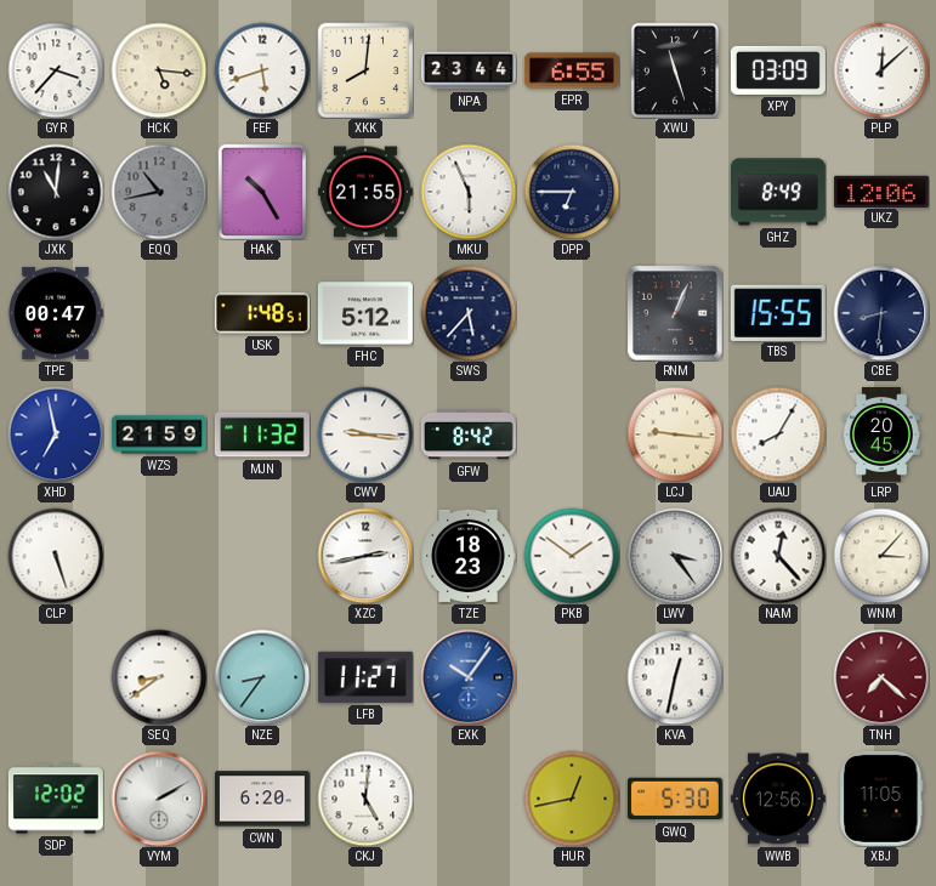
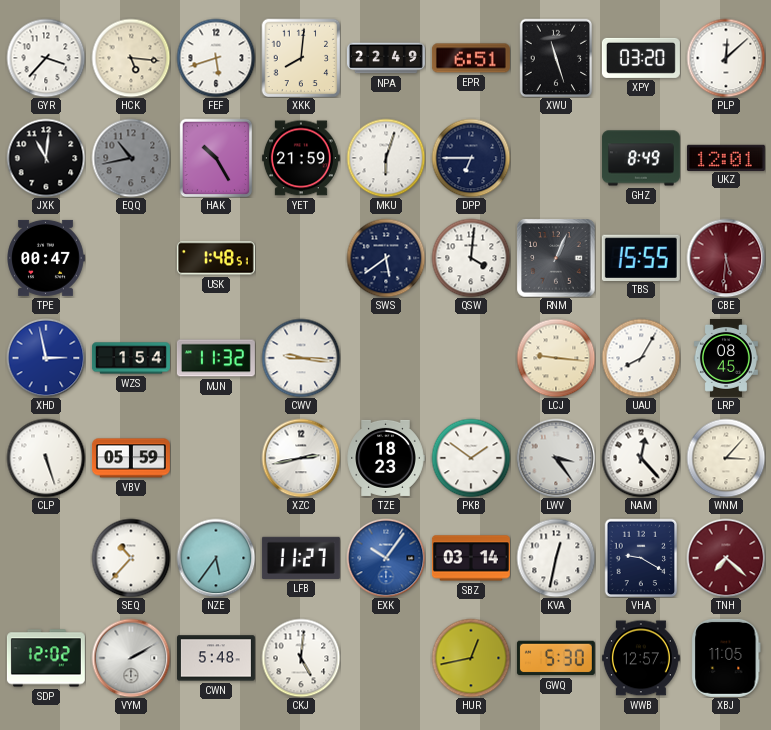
NPA: 23:44 -> 22:49 (386, 58)
EPR: 6:55 -> 6:51 (471, 58)
XPY: 03:09 -> 03:20 (641, 58)
YET: 21:55 -> 21:59 (301, 158)
MKU: 5:56 -> 6:03 (386, 158)
UKZ: 12:06 -> 12:01 (726, 157)
FHC: 5:12 -> none (365, 313)
SWS: 5:37 -> 5:39 (386, 258)
QSW: none -> 4:01 (471, 258)
CBE: 8:31 -> 5:31 (726, 258)
CBE dial: navy -> burgundy (726, 258)
XHD: 6:58 -> 2:58 (46, 358)
WZS: 21:59 -> 1:54 (131, 358)
GFW: 8:42 -> none (469, 435)
LRP: 20:45 -> 08:45 (726, 358)
VBV: none -> 05:59 (131, 458)
SEQ: 8:39 -> 10:37 (131, 558)
NZE: 8:36 -> 5:36 (216, 558)
SBZ: none -> 03:14 (471, 558)
VHA: none -> 9:20 (641, 558)
CWN: 6:20 -> 5:48 (216, 658)
WWB: 12:56 -> 12:57 (641, 658)
